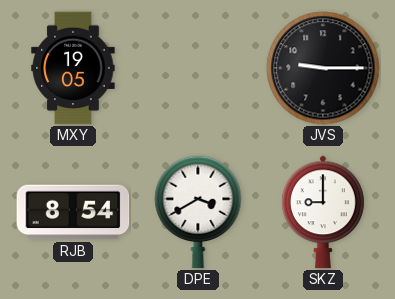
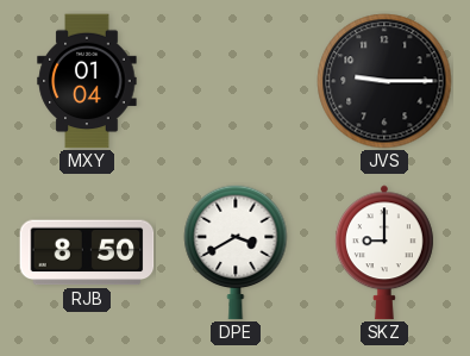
MXY: 19:05 -> 01:04 (87, 81)
RJB: 8:54 -> 8:50 (87, 252)
